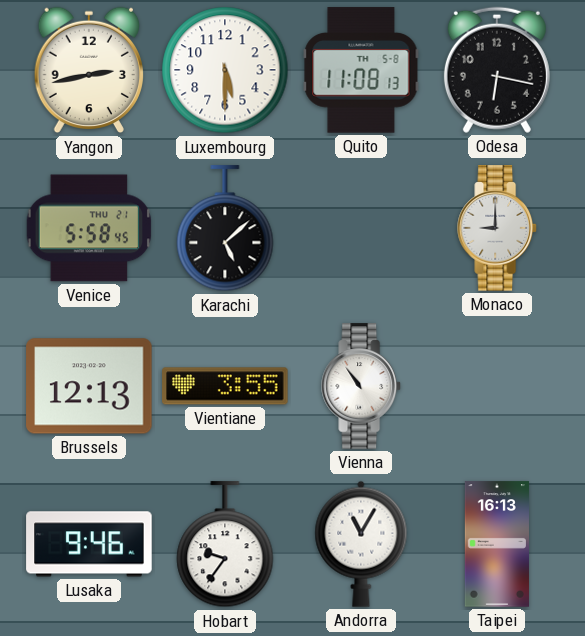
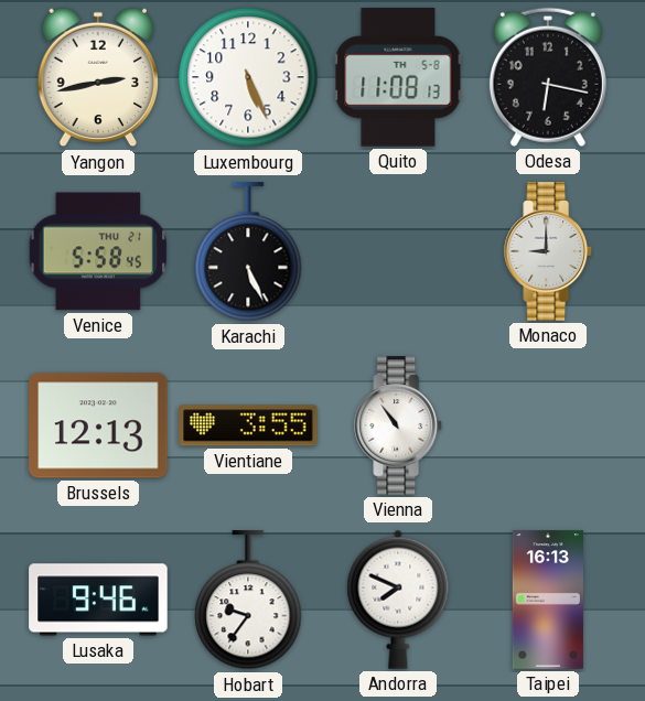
Luxembourg: 5:30 -> 5:26 (248, 77)
Karachi: 5:08 -> 5:26 (248, 252)
Andorra: 11:05 -> 7:49 (398, 600)
